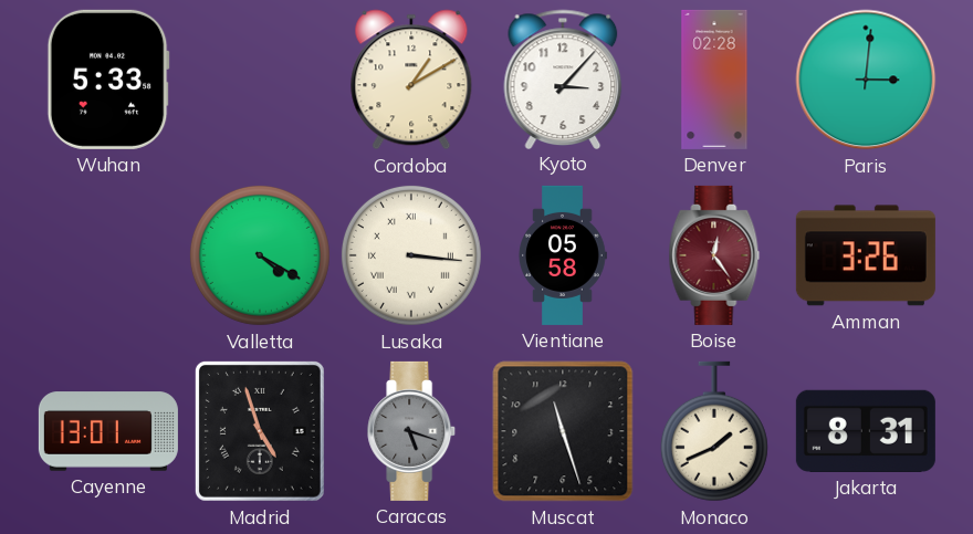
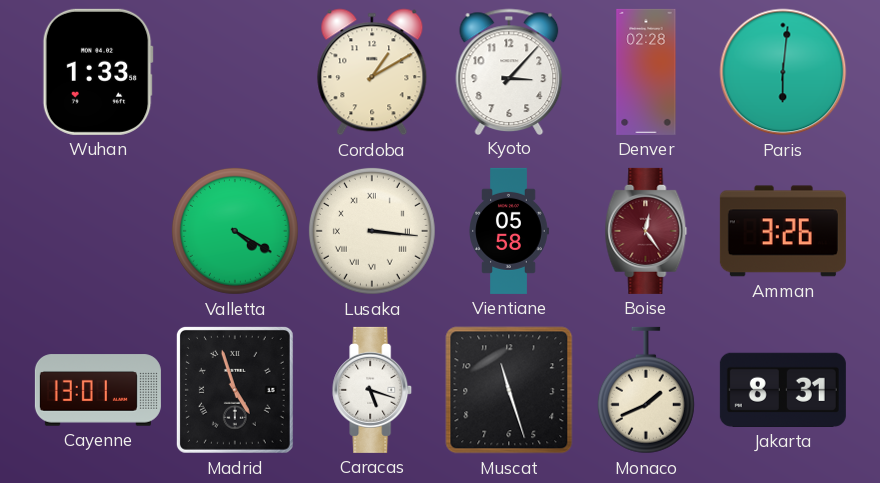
Wuhan: 5:33 -> 1:33 (98, 72)
Paris: 3:01 -> 6:01 (783, 72)
Caracas dial: grey -> white (373, 390)
